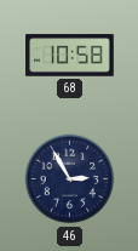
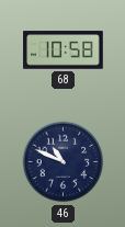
46: 2:55 -> 10:49 (64, 162)
